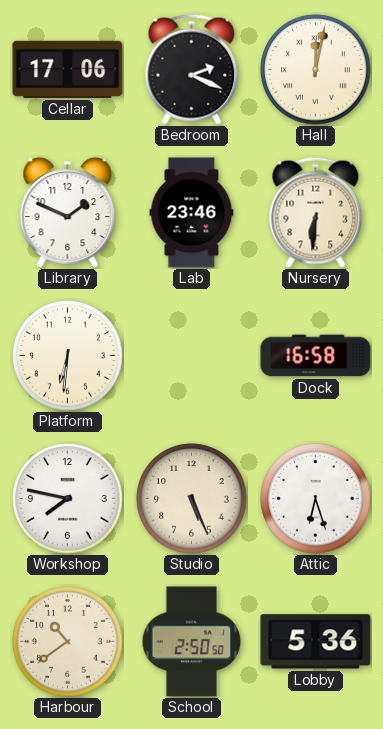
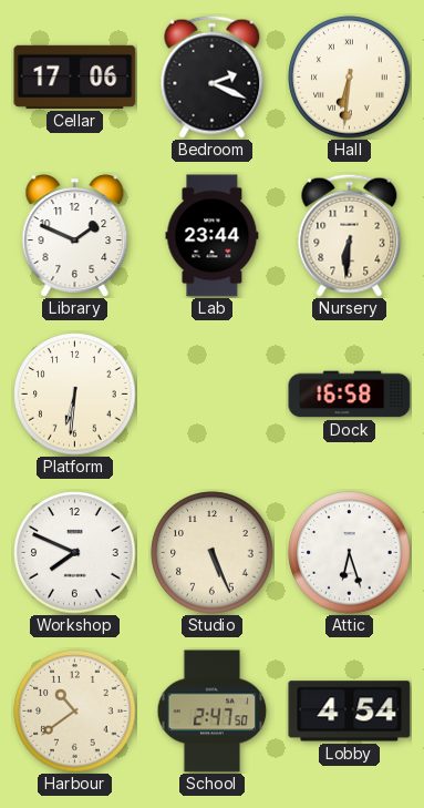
Hall: 12:02 -> 6:31 (350, 78)
Lab: 23:46 -> 23:44 (213, 236)
Workshop: 7:47 -> 7:49 (75, 553)
School: 2:50 -> 2:47 (213, 712)
Lobby: 5:36 -> 4:54 (350, 712)
